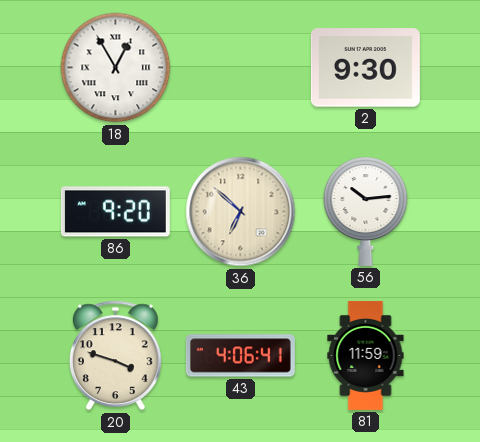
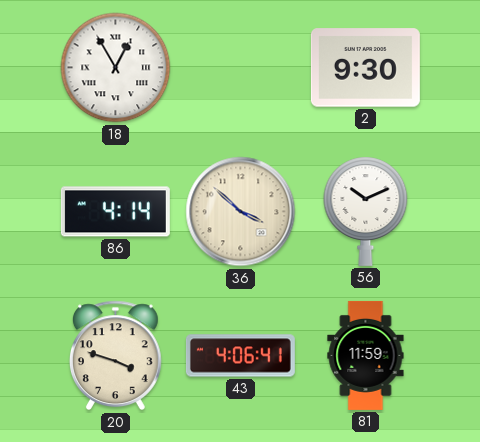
86: 9:20 -> 4:14 (115, 212)
36: 6:52 -> 3:52 (241, 212)
56: 10:14 -> 10:11 (366, 211)
